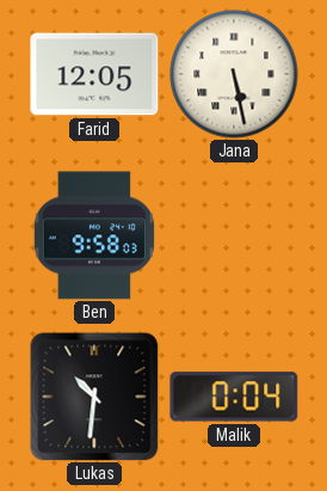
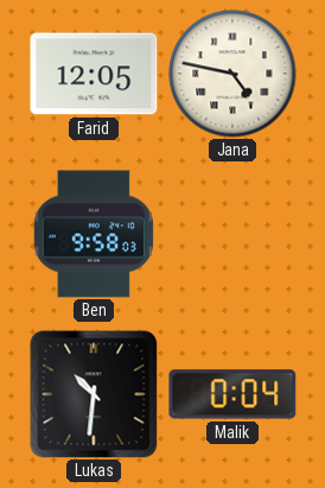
Jana: 5:28 -> 4:47 (232, 74)
